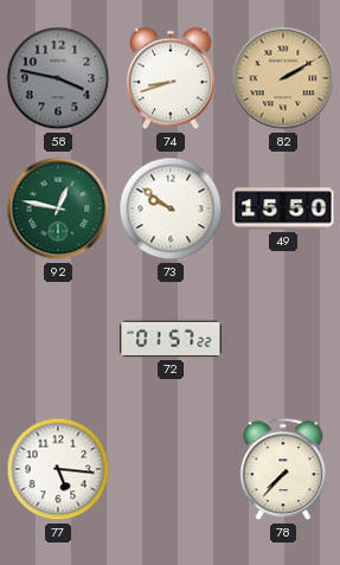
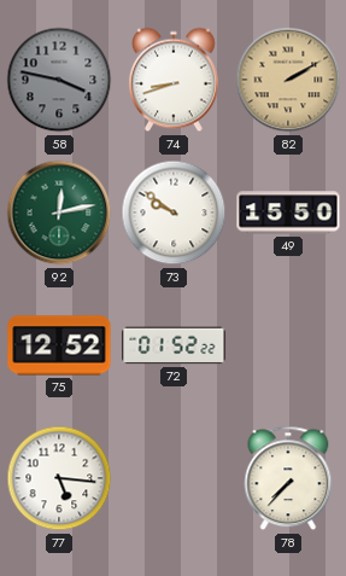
92: 12:47 -> 12:13 (59, 213)
75: none -> 12:52 (59, 345)
72: 01:57 -> 01:52 (174, 345)
